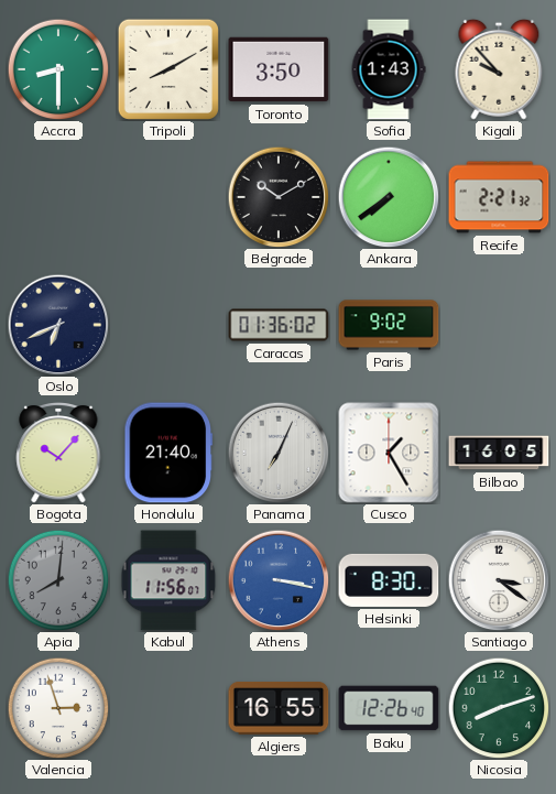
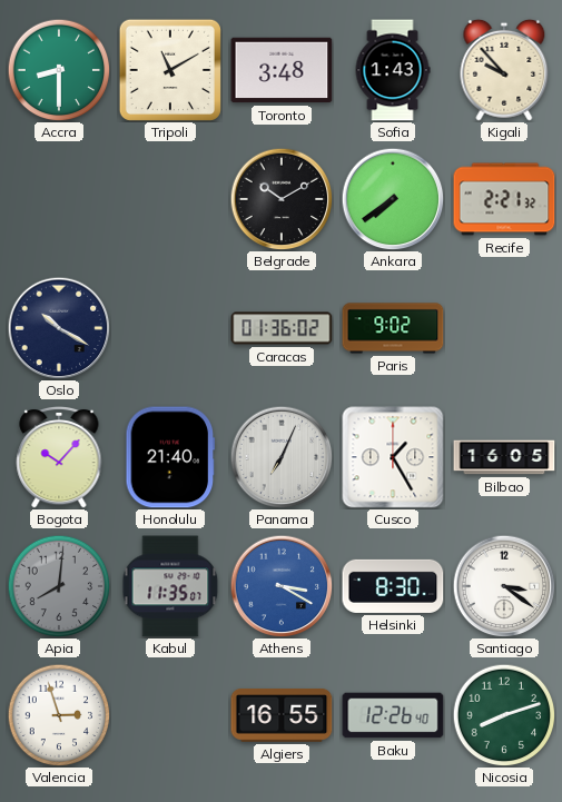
Tripoli: 8:10 -> 11:10 (170, 70)
Toronto: 3:50 -> 3:48 (282, 70)
Oslo: 6:41 -> 10:20 (59, 328)
Kabul: 11:56 -> 11:35 (170, 586)
Athens: 3:17 -> 3:20 (282, 586)
